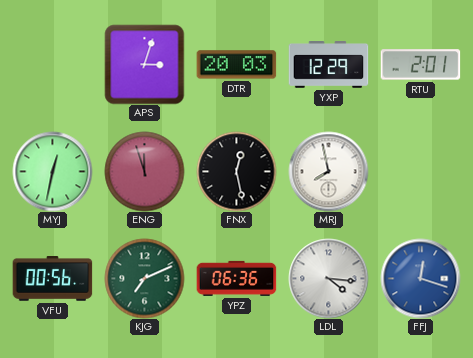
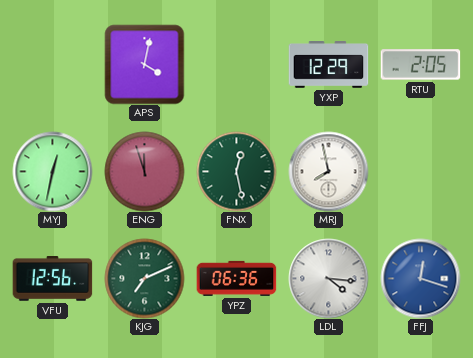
APS: 3:03 -> 4:02 (144, 64)
DTR: 20:03 -> none (236, 65)
RTU: 2:01 -> 2:05 (420, 65)
FNX dial: black -> green (236, 171)
VFU: 00:56 -> 12:56 (52, 279)
